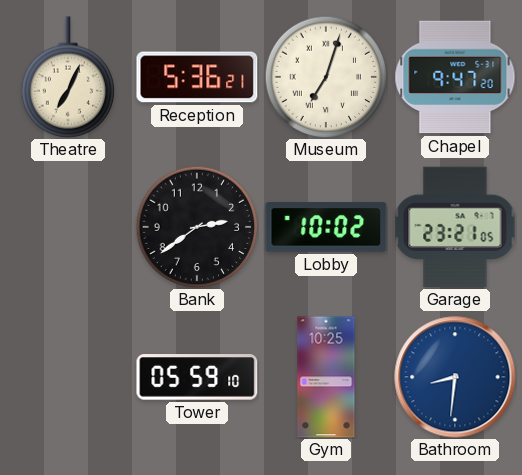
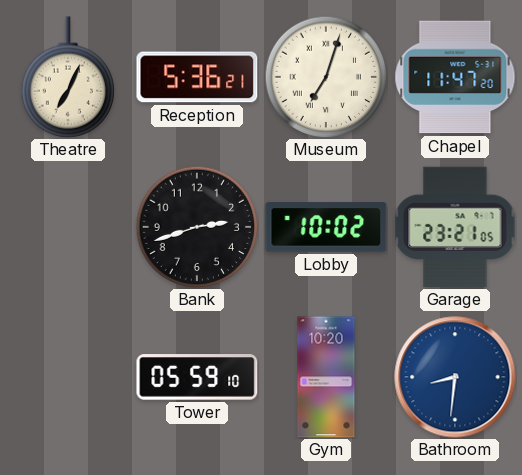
Chapel: 9:47 -> 11:47 (455, 77)
Bank: 2:39 -> 2:42 (197, 227)
Gym: 10:25 -> 10:20 (326, 377)
